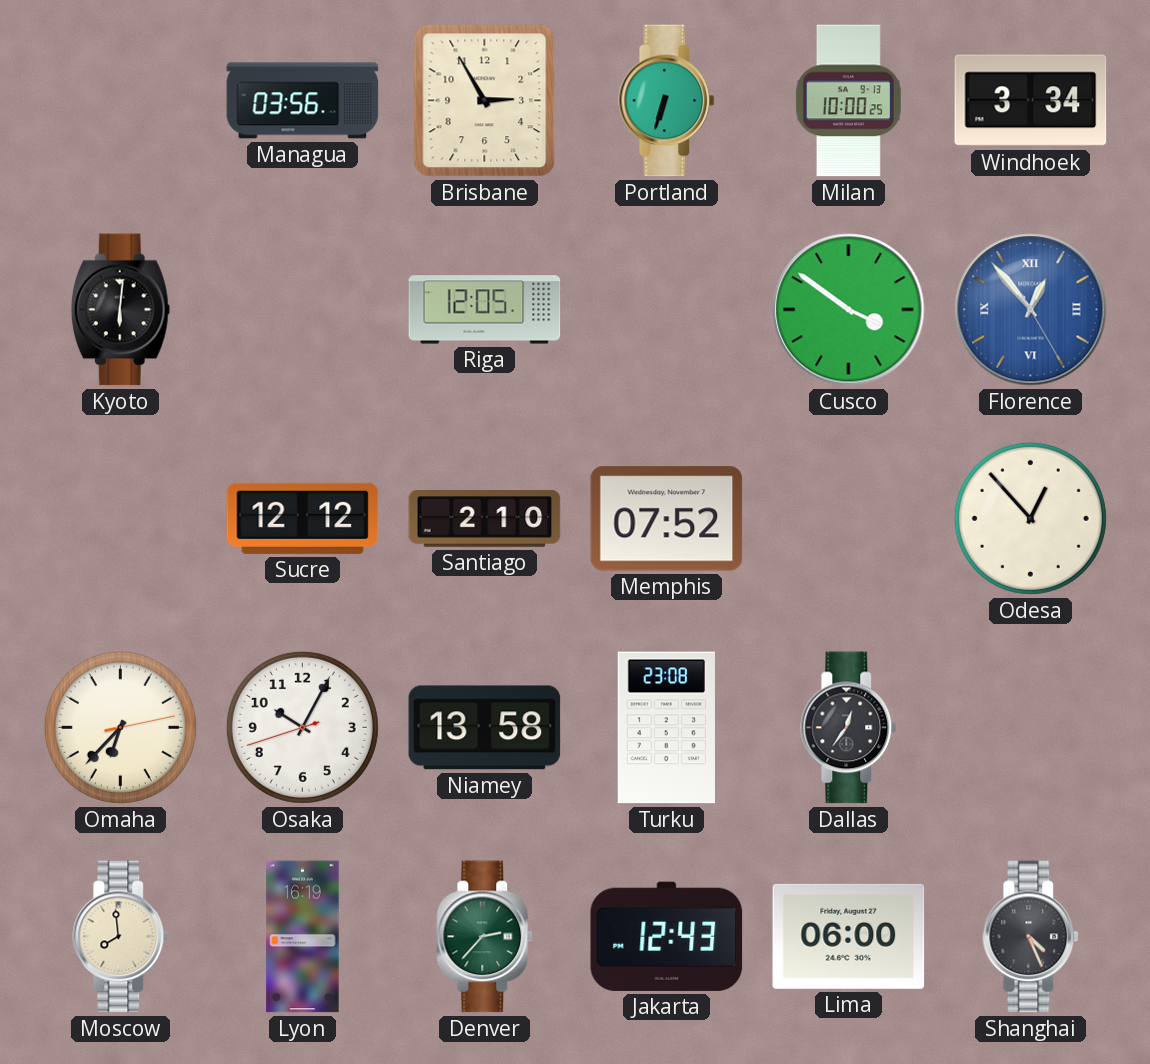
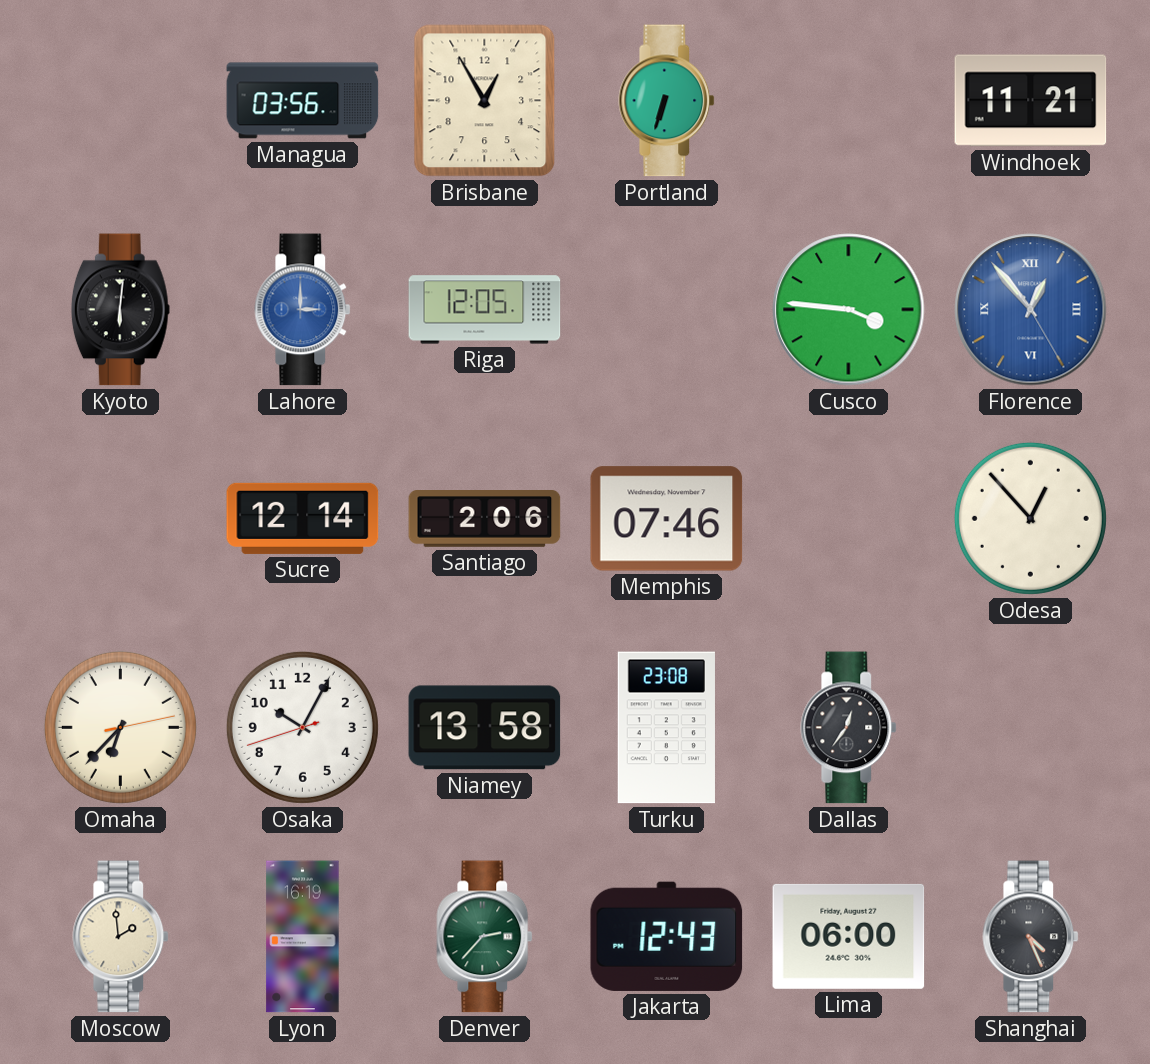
Brisbane: 2:55 -> 12:55 (485, 101)
Milan: 10:00 -> none (848, 101)
Windhoek: 3:34 -> 11:21 (1031, 101)
Lahore: none -> 3:00 (303, 310)
Cusco: 3:51 -> 3:46 (849, 310)
Sucre: 12:12 -> 12:14 (303, 518)
Santiago: 2:10 -> 2:06 (485, 519)
Memphis: 07:52 -> 07:46 (667, 519)
Moscow: 7:59 -> 1:59 (121, 937)
